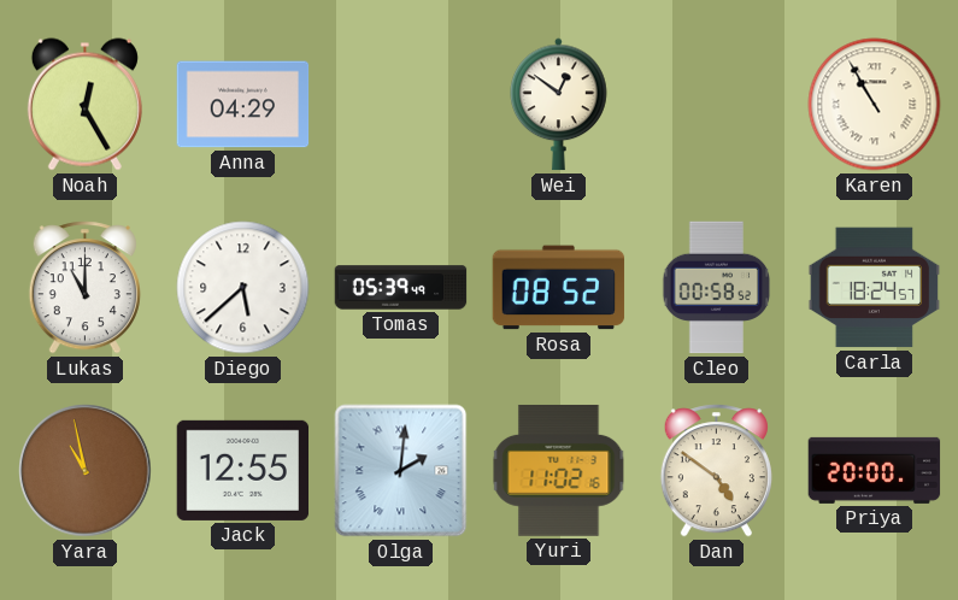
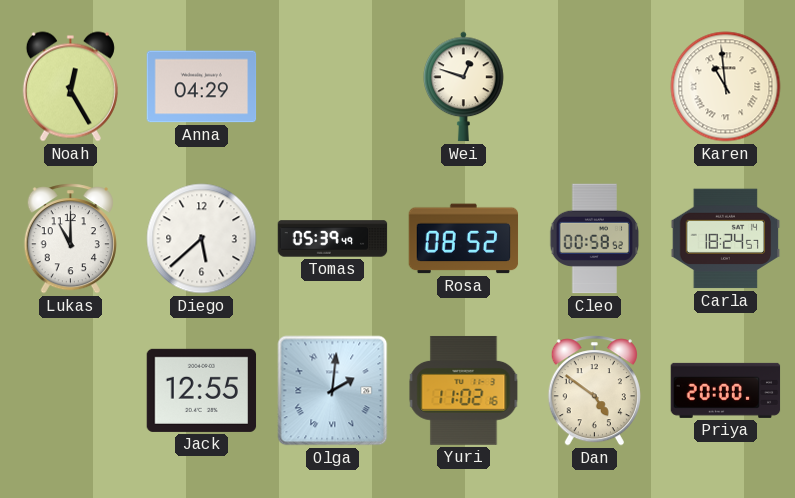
Wei: 12:51 -> 12:48 (464, 87)
Karen: 10:55 -> 10:59 (726, 87)
Yara: 10:58 -> none (86, 471)
